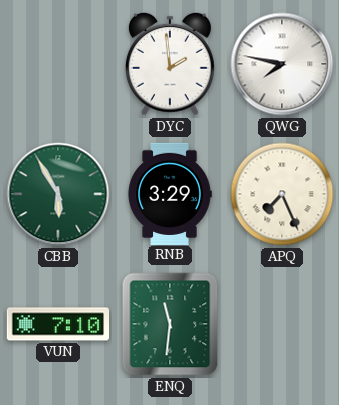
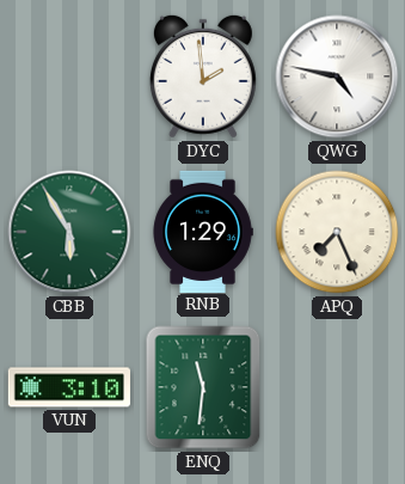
QWG: 7:47 -> 4:47 (337, 76)
RNB: 3:29 -> 1:29 (203, 231)
VUN: 7:10 -> 3:10 (68, 387)
